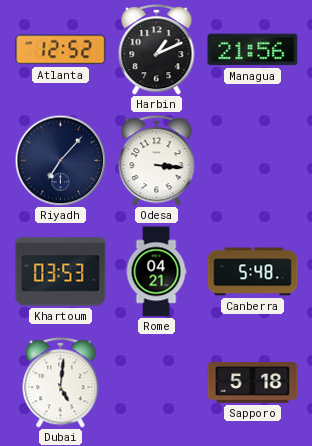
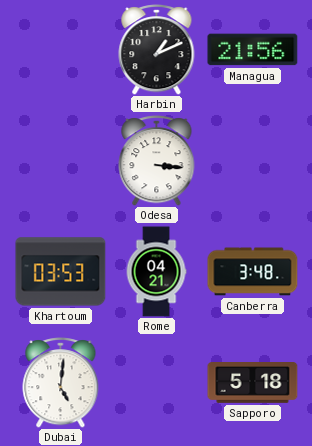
Atlanta: 12:52 -> none (61, 50)
Riyadh: 7:07 -> none (60, 160)
Canberra: 5:48 -> 3:48 (253, 272)
